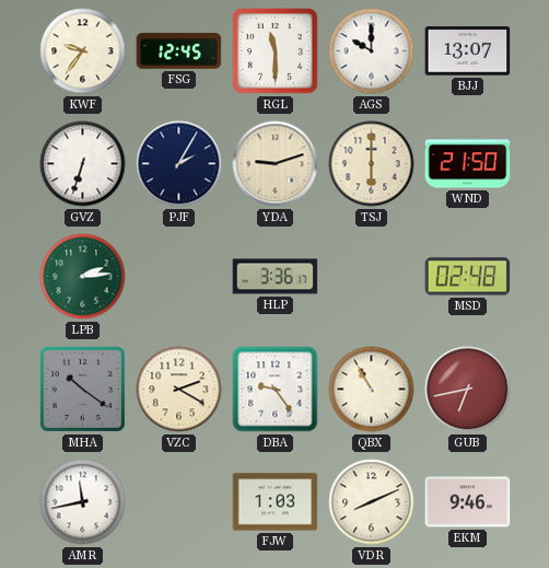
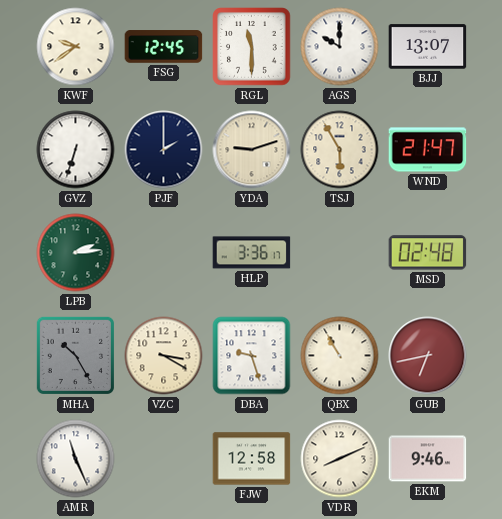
KWF: 9:36 -> 9:39 (76, 47)
PJF: 2:05 -> 2:00 (164, 150)
TSJ: 6:00 -> 5:55 (340, 150)
WND: 21:50 -> 21:47 (428, 150)
MHA: 10:21 -> 10:25 (75, 355)
VZC: 2:20 -> 3:20 (164, 356)
DBA: 9:24 -> 9:27 (252, 356)
AMR: 11:43 -> 11:26 (76, 459)
FJW: 1:03 -> 12:58 (252, 459)
